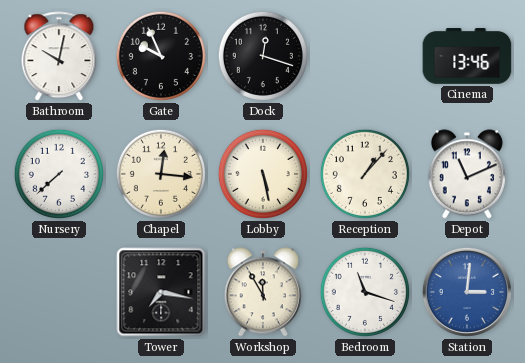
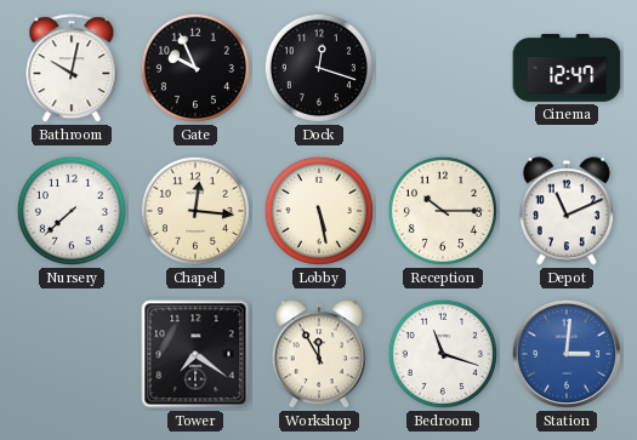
Cinema: 13:46 -> 12:47 (567, 68)
Reception: 1:07 -> 10:15 (443, 211)
Tower: 7:17 -> 7:21 (195, 354)
